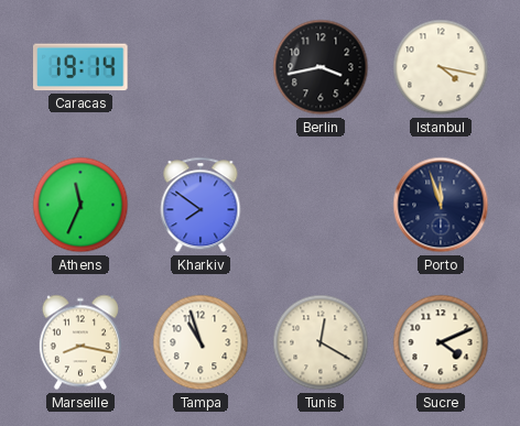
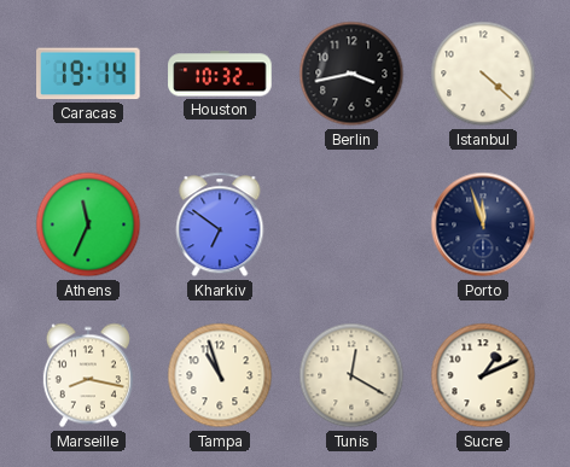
Houston: none -> 10:32 (220, 74)
Istanbul: 4:17 -> 4:22 (483, 74)
Kharkiv: 7:51 -> 6:51 (220, 224)
Sucre: 4:11 -> 1:11 (483, 375)
